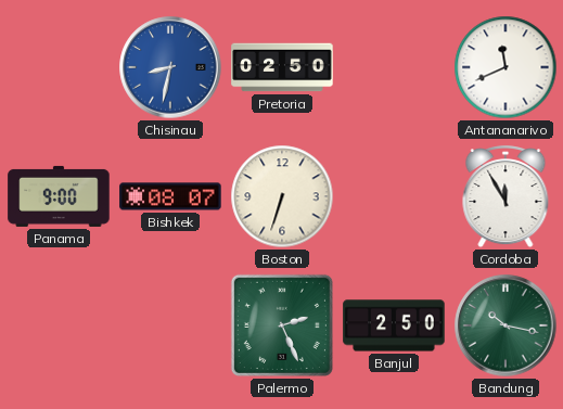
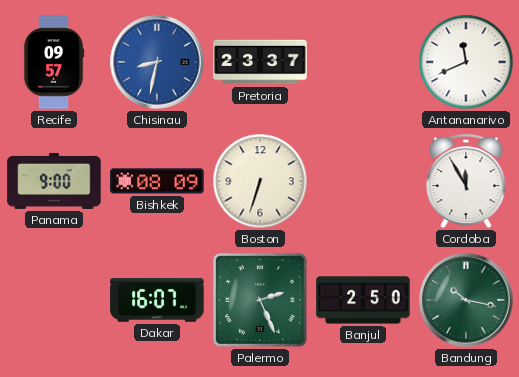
Recife: none -> 09:57 (54, 62)
Pretoria: 02:50 -> 23:37 (260, 62)
Bishkek: 08:07 -> 08:09 (157, 181)
Dakar: none -> 16:07 (157, 300)
